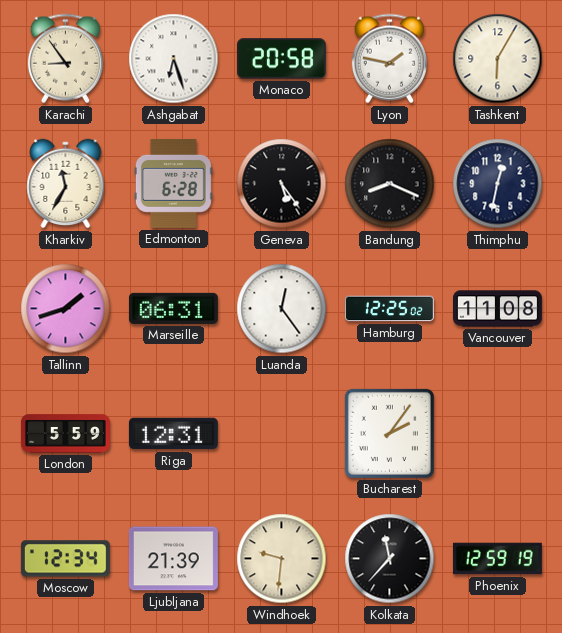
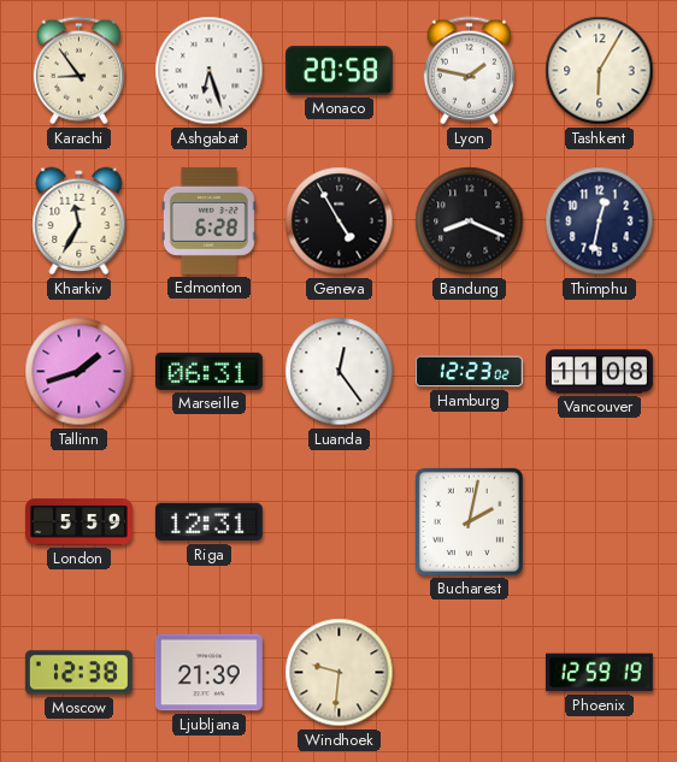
Geneva: 5:24 -> 4:55 (340, 221)
Hamburg: 12:25 -> 12:23 (469, 372)
Bucharest: 2:06 -> 2:02 (469, 521)
Moscow: 12:34 -> 12:38 (78, 673)
Kolkata: 11:37 -> none (390, 559)
